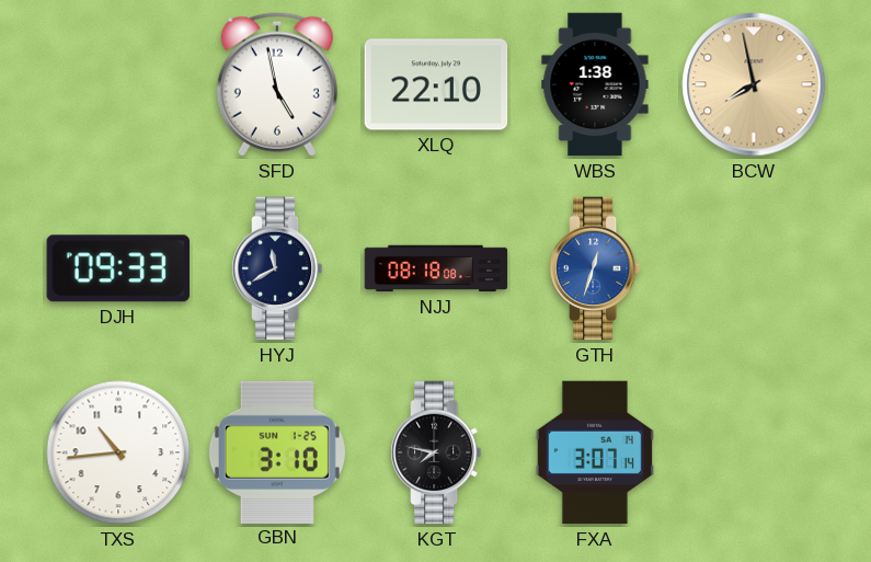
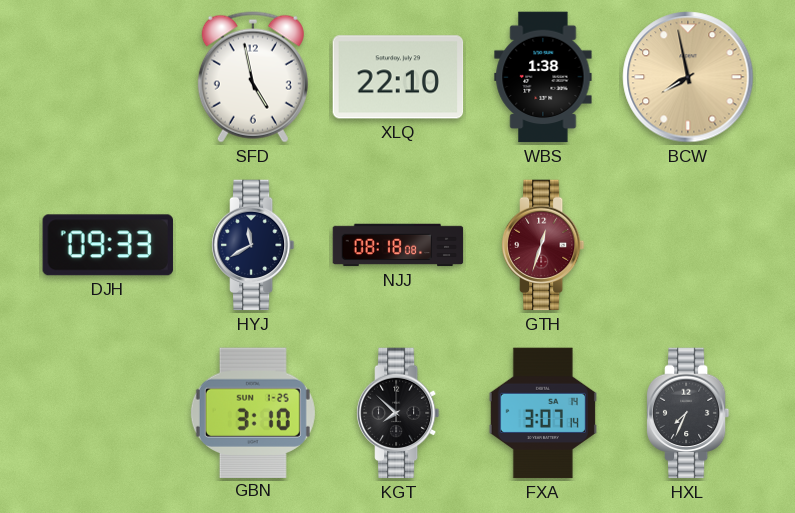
GTH dial: blue -> burgundy (543, 245)
TXS: 10:44 -> none (118, 452)
KGT: 7:47 -> 7:52 (398, 413)
HXL: none -> 7:34 (688, 413)
